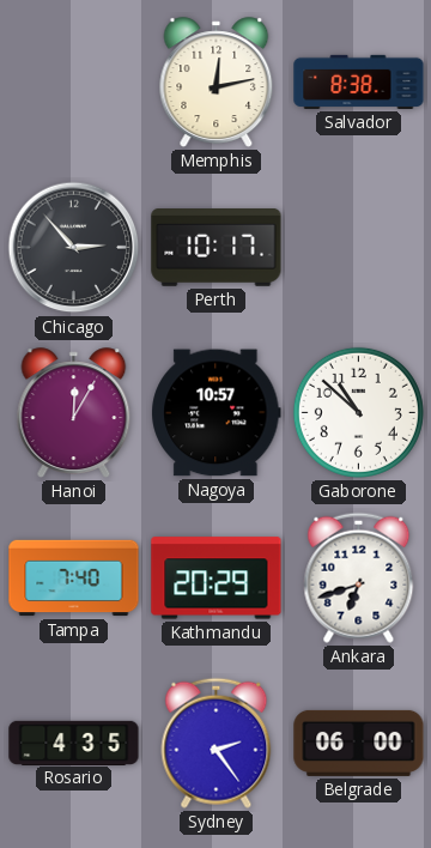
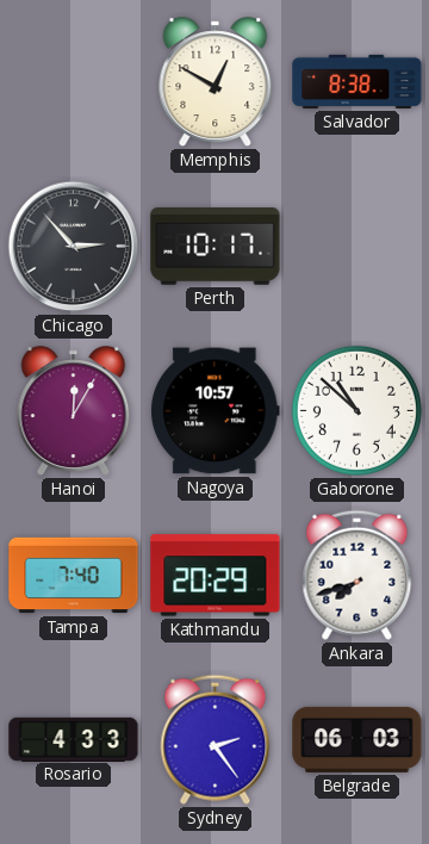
Memphis: 12:13 -> 12:50 (216, 82)
Ankara: 6:42 -> 7:42 (357, 575)
Rosario: 4:35 -> 4:33 (74, 739)
Belgrade: 06:00 -> 06:03 (357, 739)
